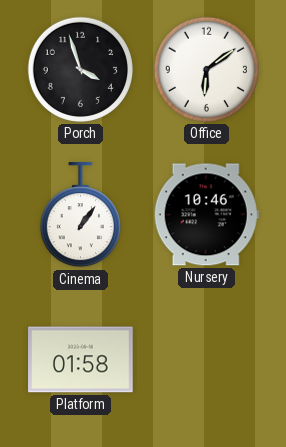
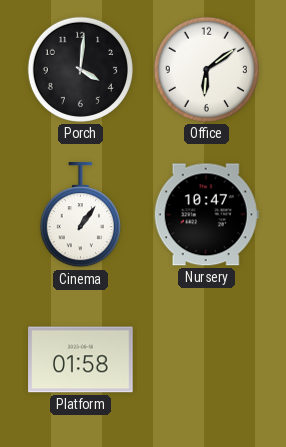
Porch: 3:57 -> 4:01 (80, 69)
Nursery: 10:46 -> 10:47 (206, 215)
